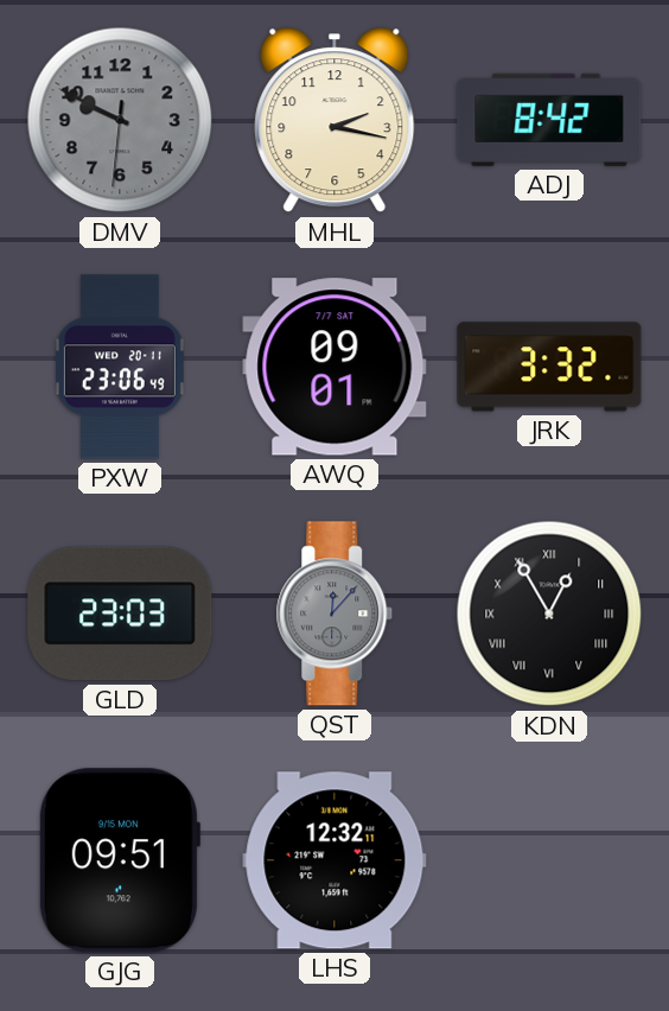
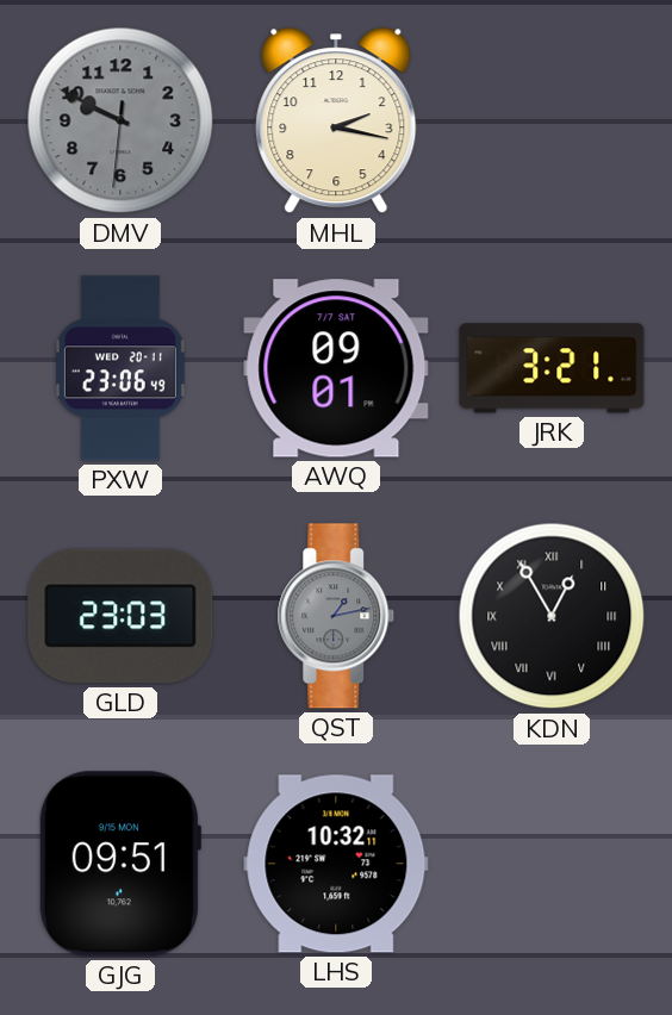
ADJ: 8:42 -> none (549, 120)
JRK: 3:32 -> 3:21 (552, 368)
QST: 12:07 -> 1:13 (336, 616)
LHS: 12:32 -> 10:32 (336, 864)
